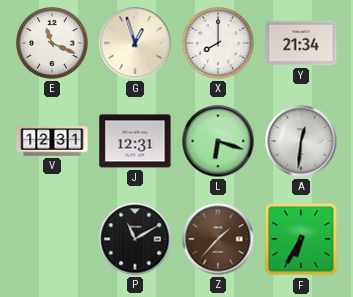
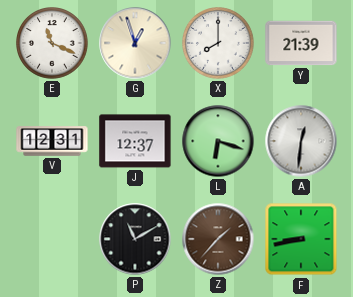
Y: 21:34 -> 21:39 (301, 43)
J: 12:31 -> 12:37 (135, 141)
F: 6:35 -> 8:43 (301, 239)
